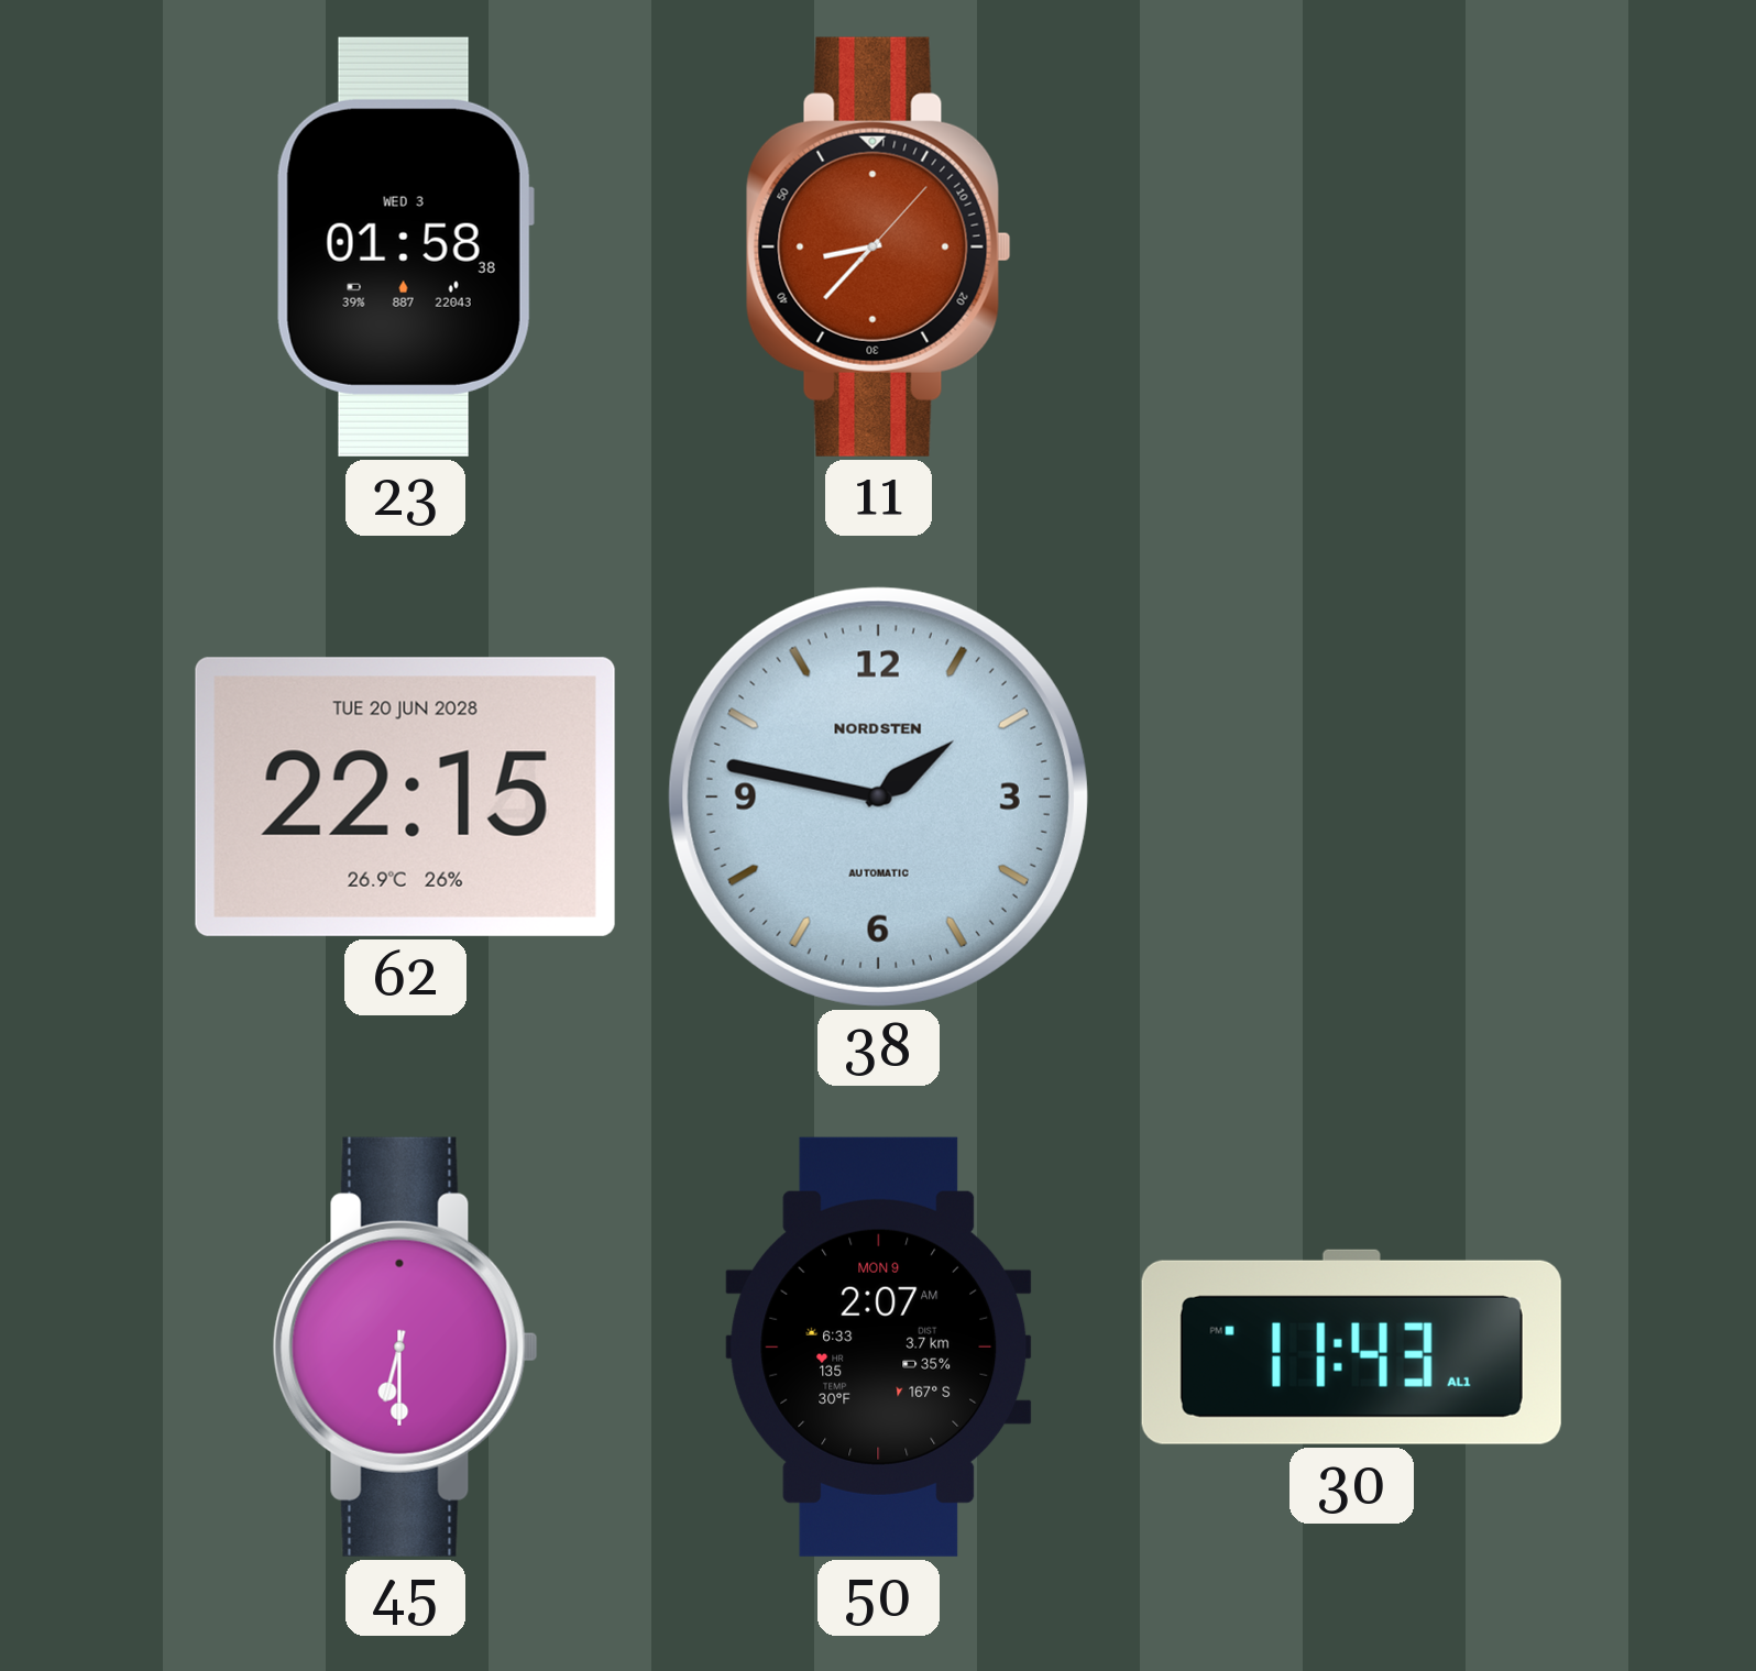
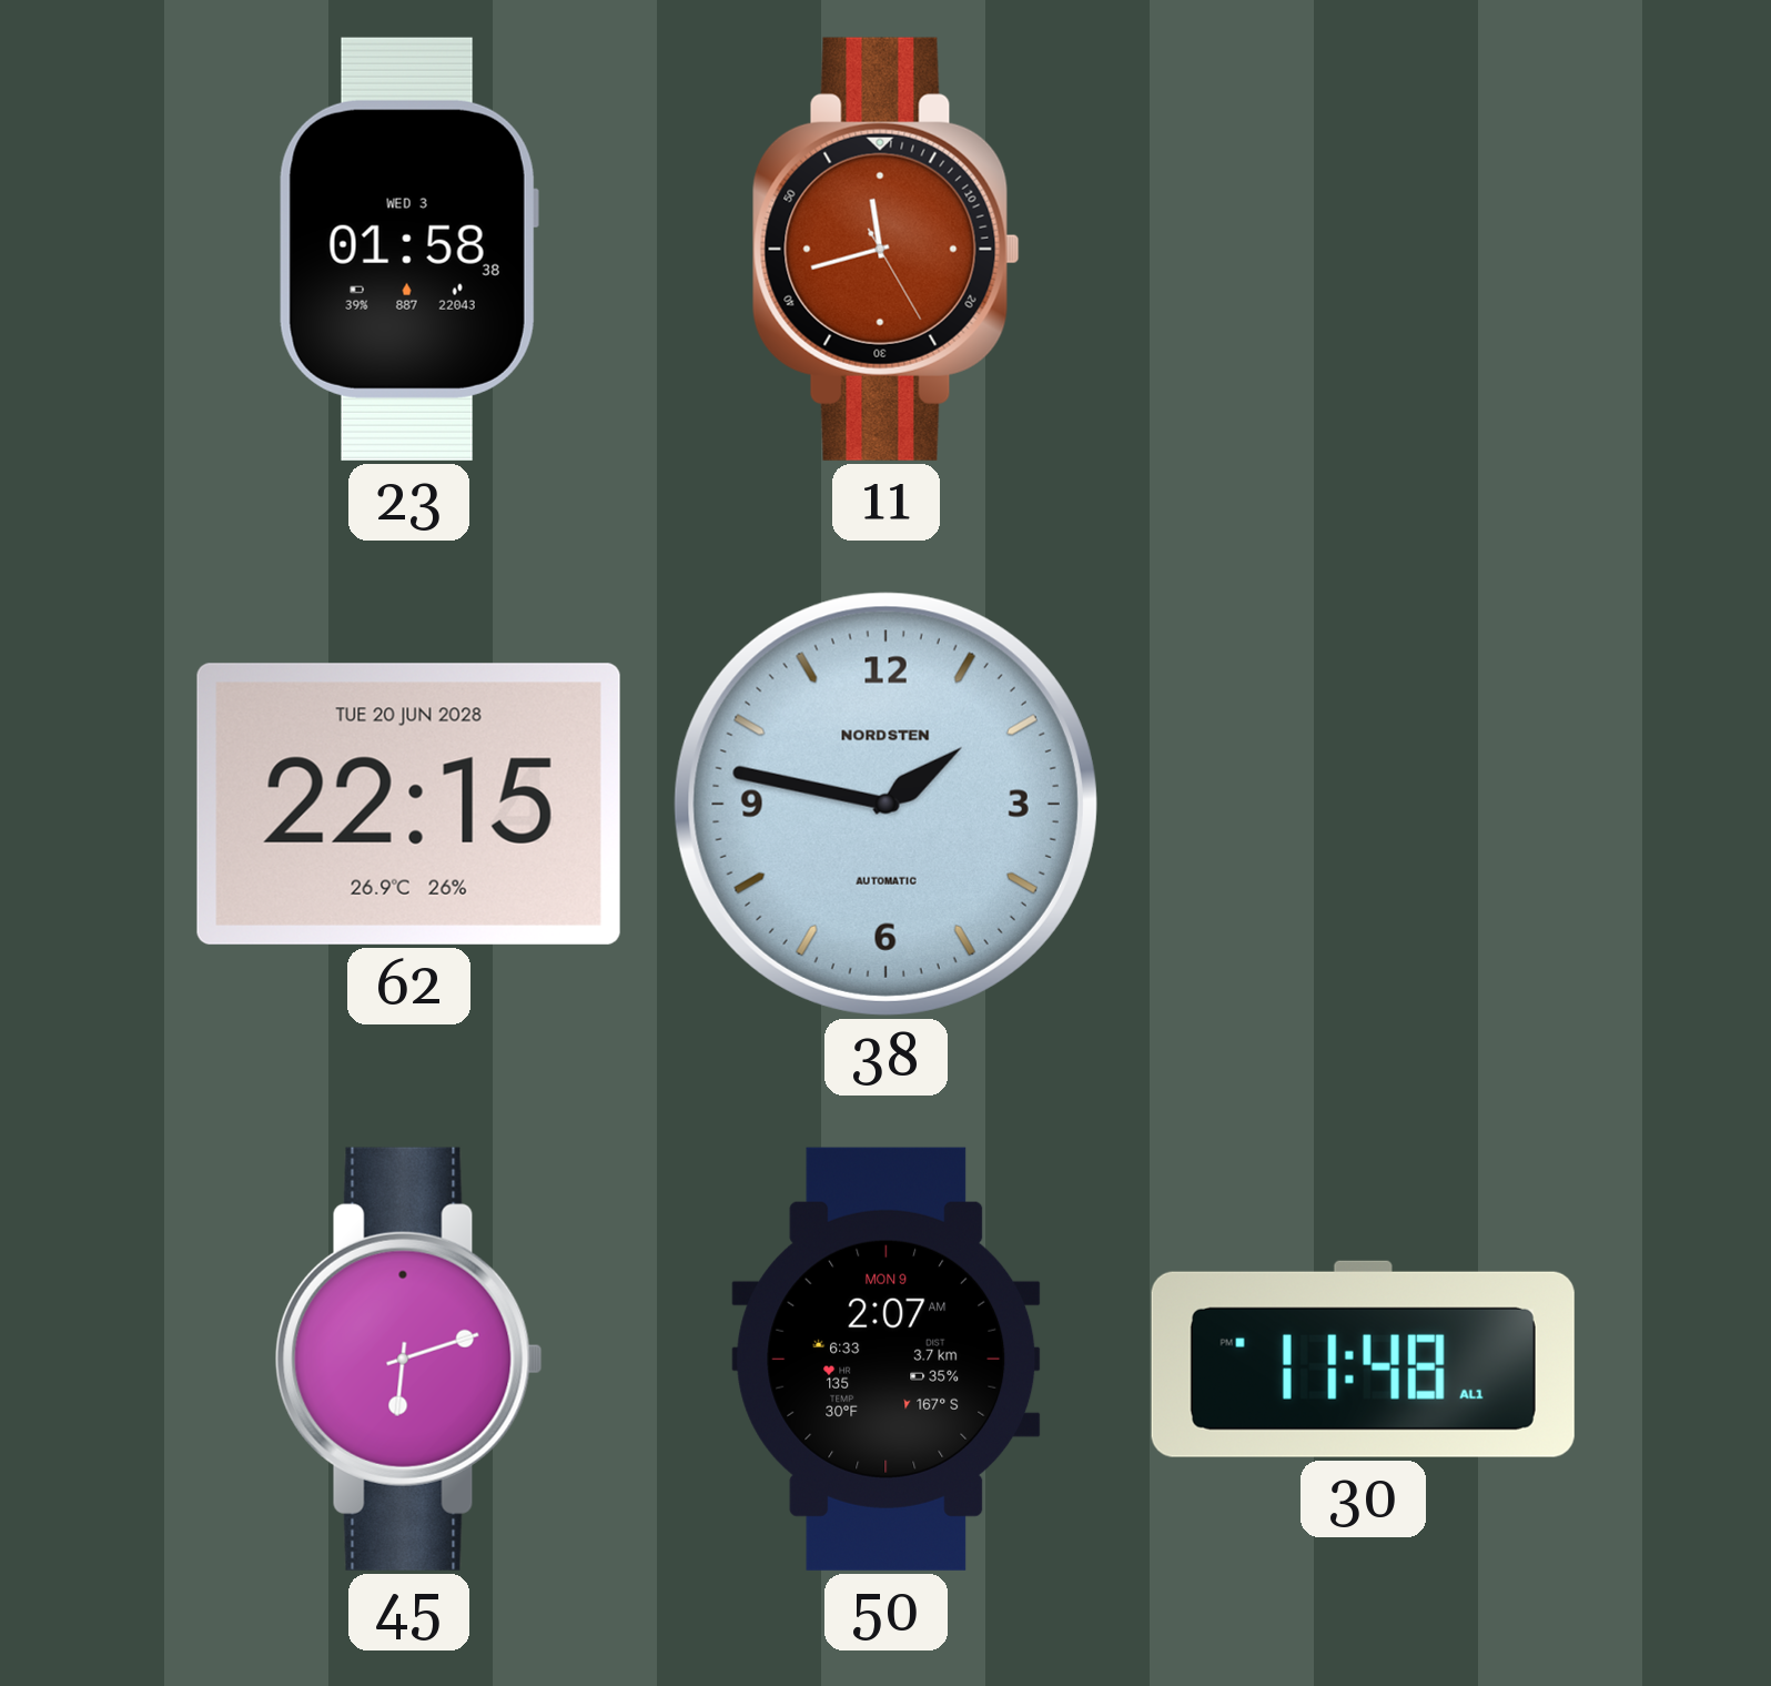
11: 8:37 -> 11:42 (885, 249)
45: 6:30 -> 6:12 (408, 1359)
30: 11:43 -> 11:48 (1363, 1359)
